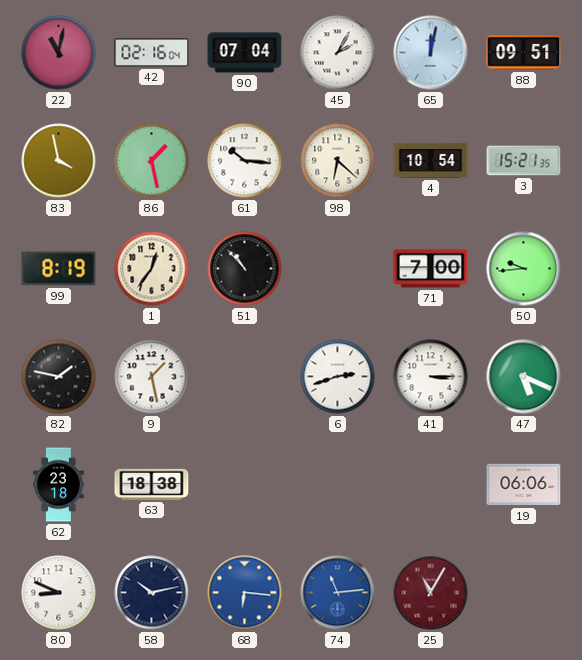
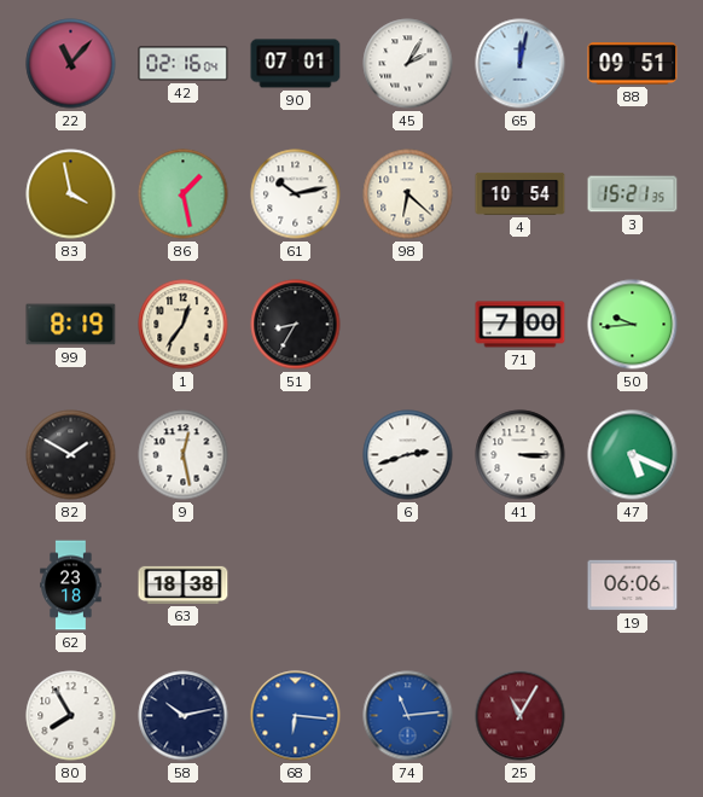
22: 11:02 -> 11:07 (71, 64)
90: 07:04 -> 07:01 (296, 64)
61: 10:16 -> 10:13 (296, 194)
51: 10:53 -> 8:35 (296, 325)
82: 1:47 -> 1:50 (71, 455)
9: 1:28 -> 12:28 (184, 455)
80: 8:49 -> 7:55 (71, 716)
